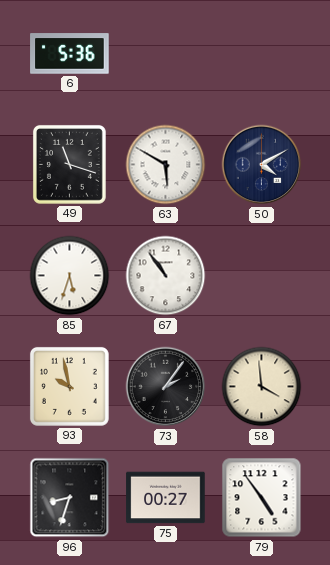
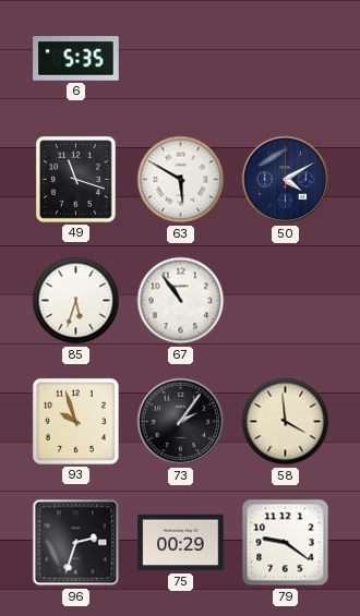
6: 5:36 -> 5:35 (76, 59)
93: 9:58 -> 9:57 (75, 421)
96: 8:33 -> 2:33 (76, 543)
75: 00:27 -> 00:29 (181, 543)
79: 4:54 -> 9:21 (286, 543)
